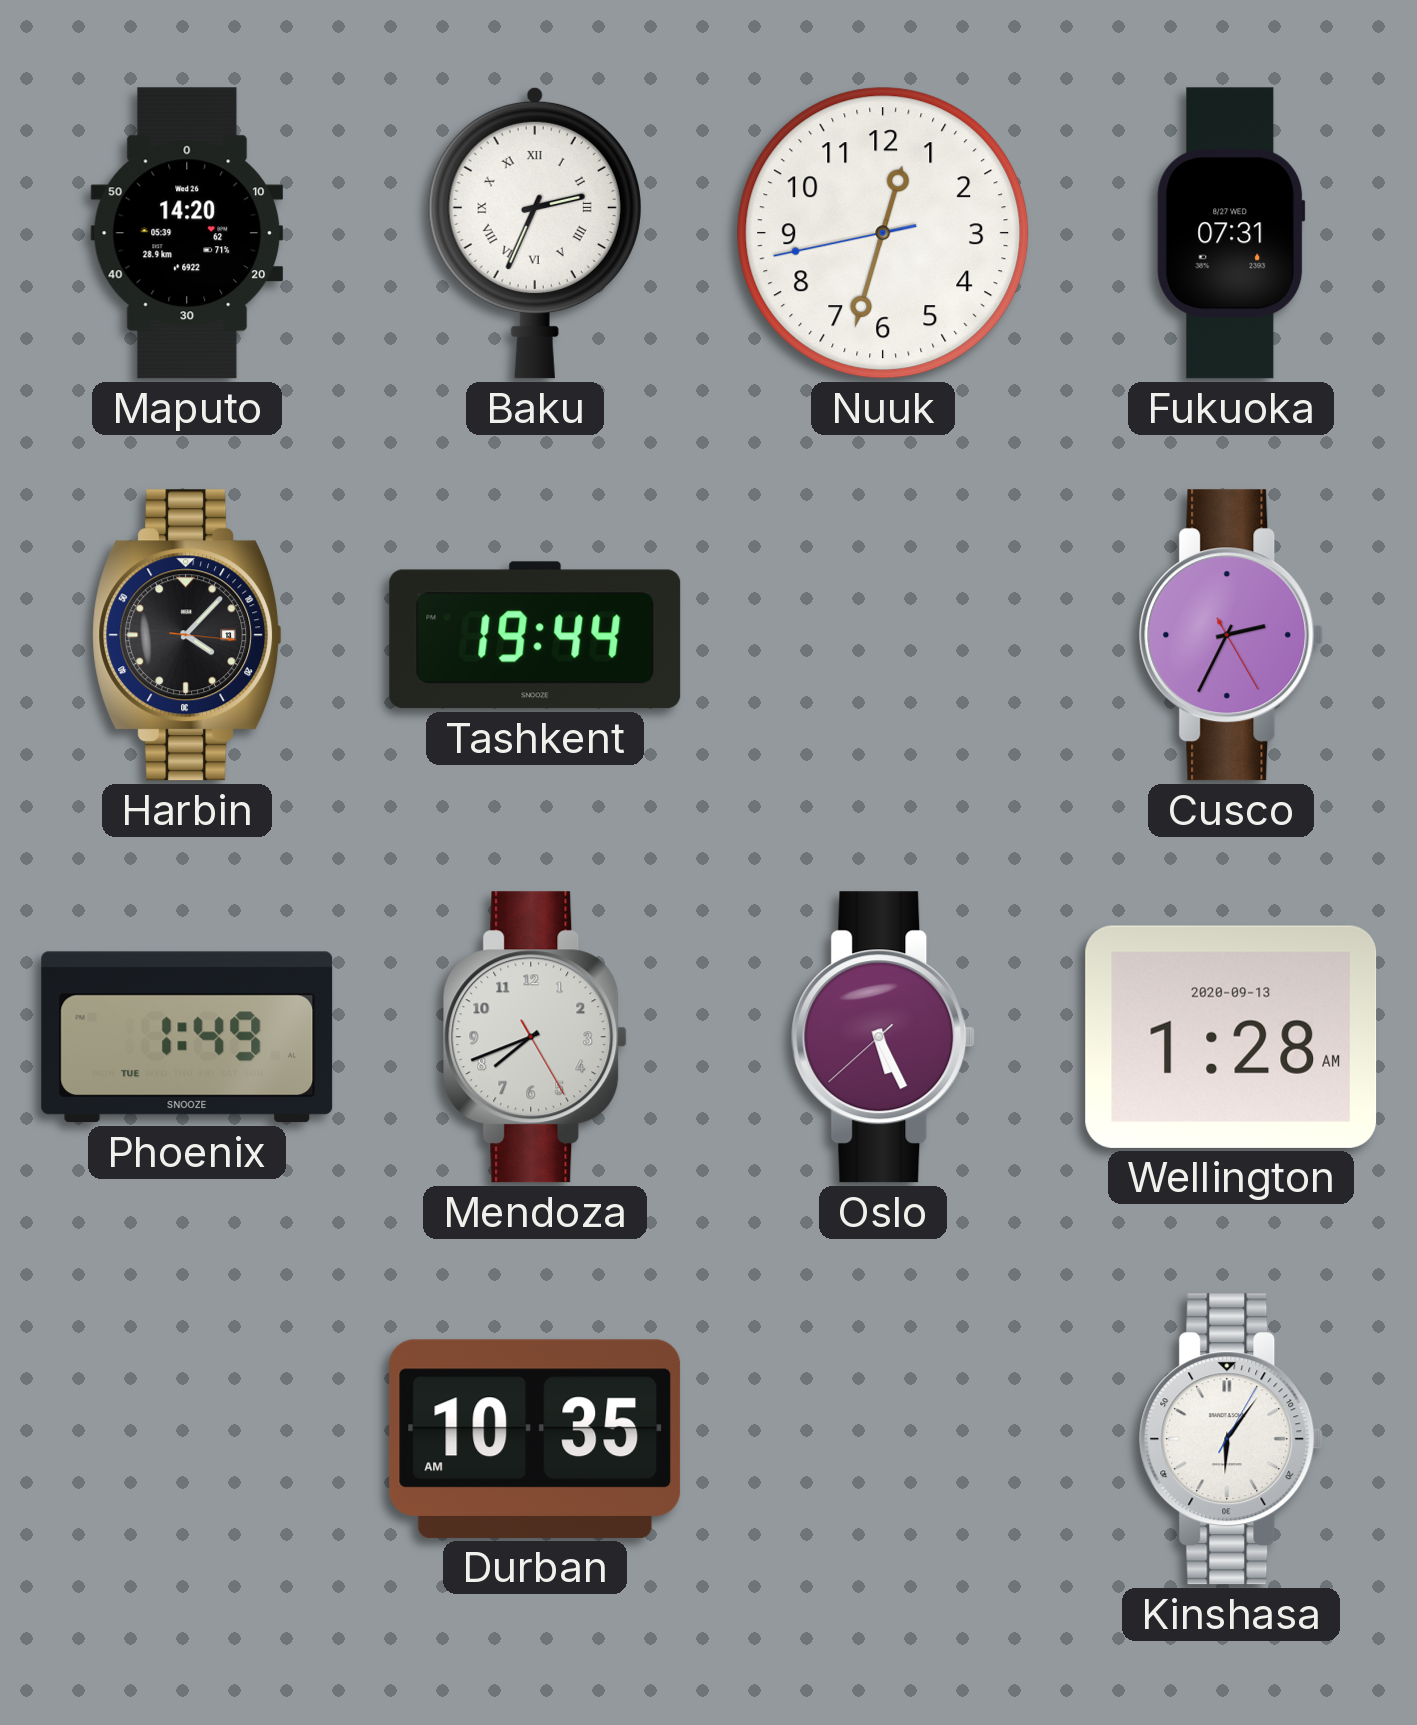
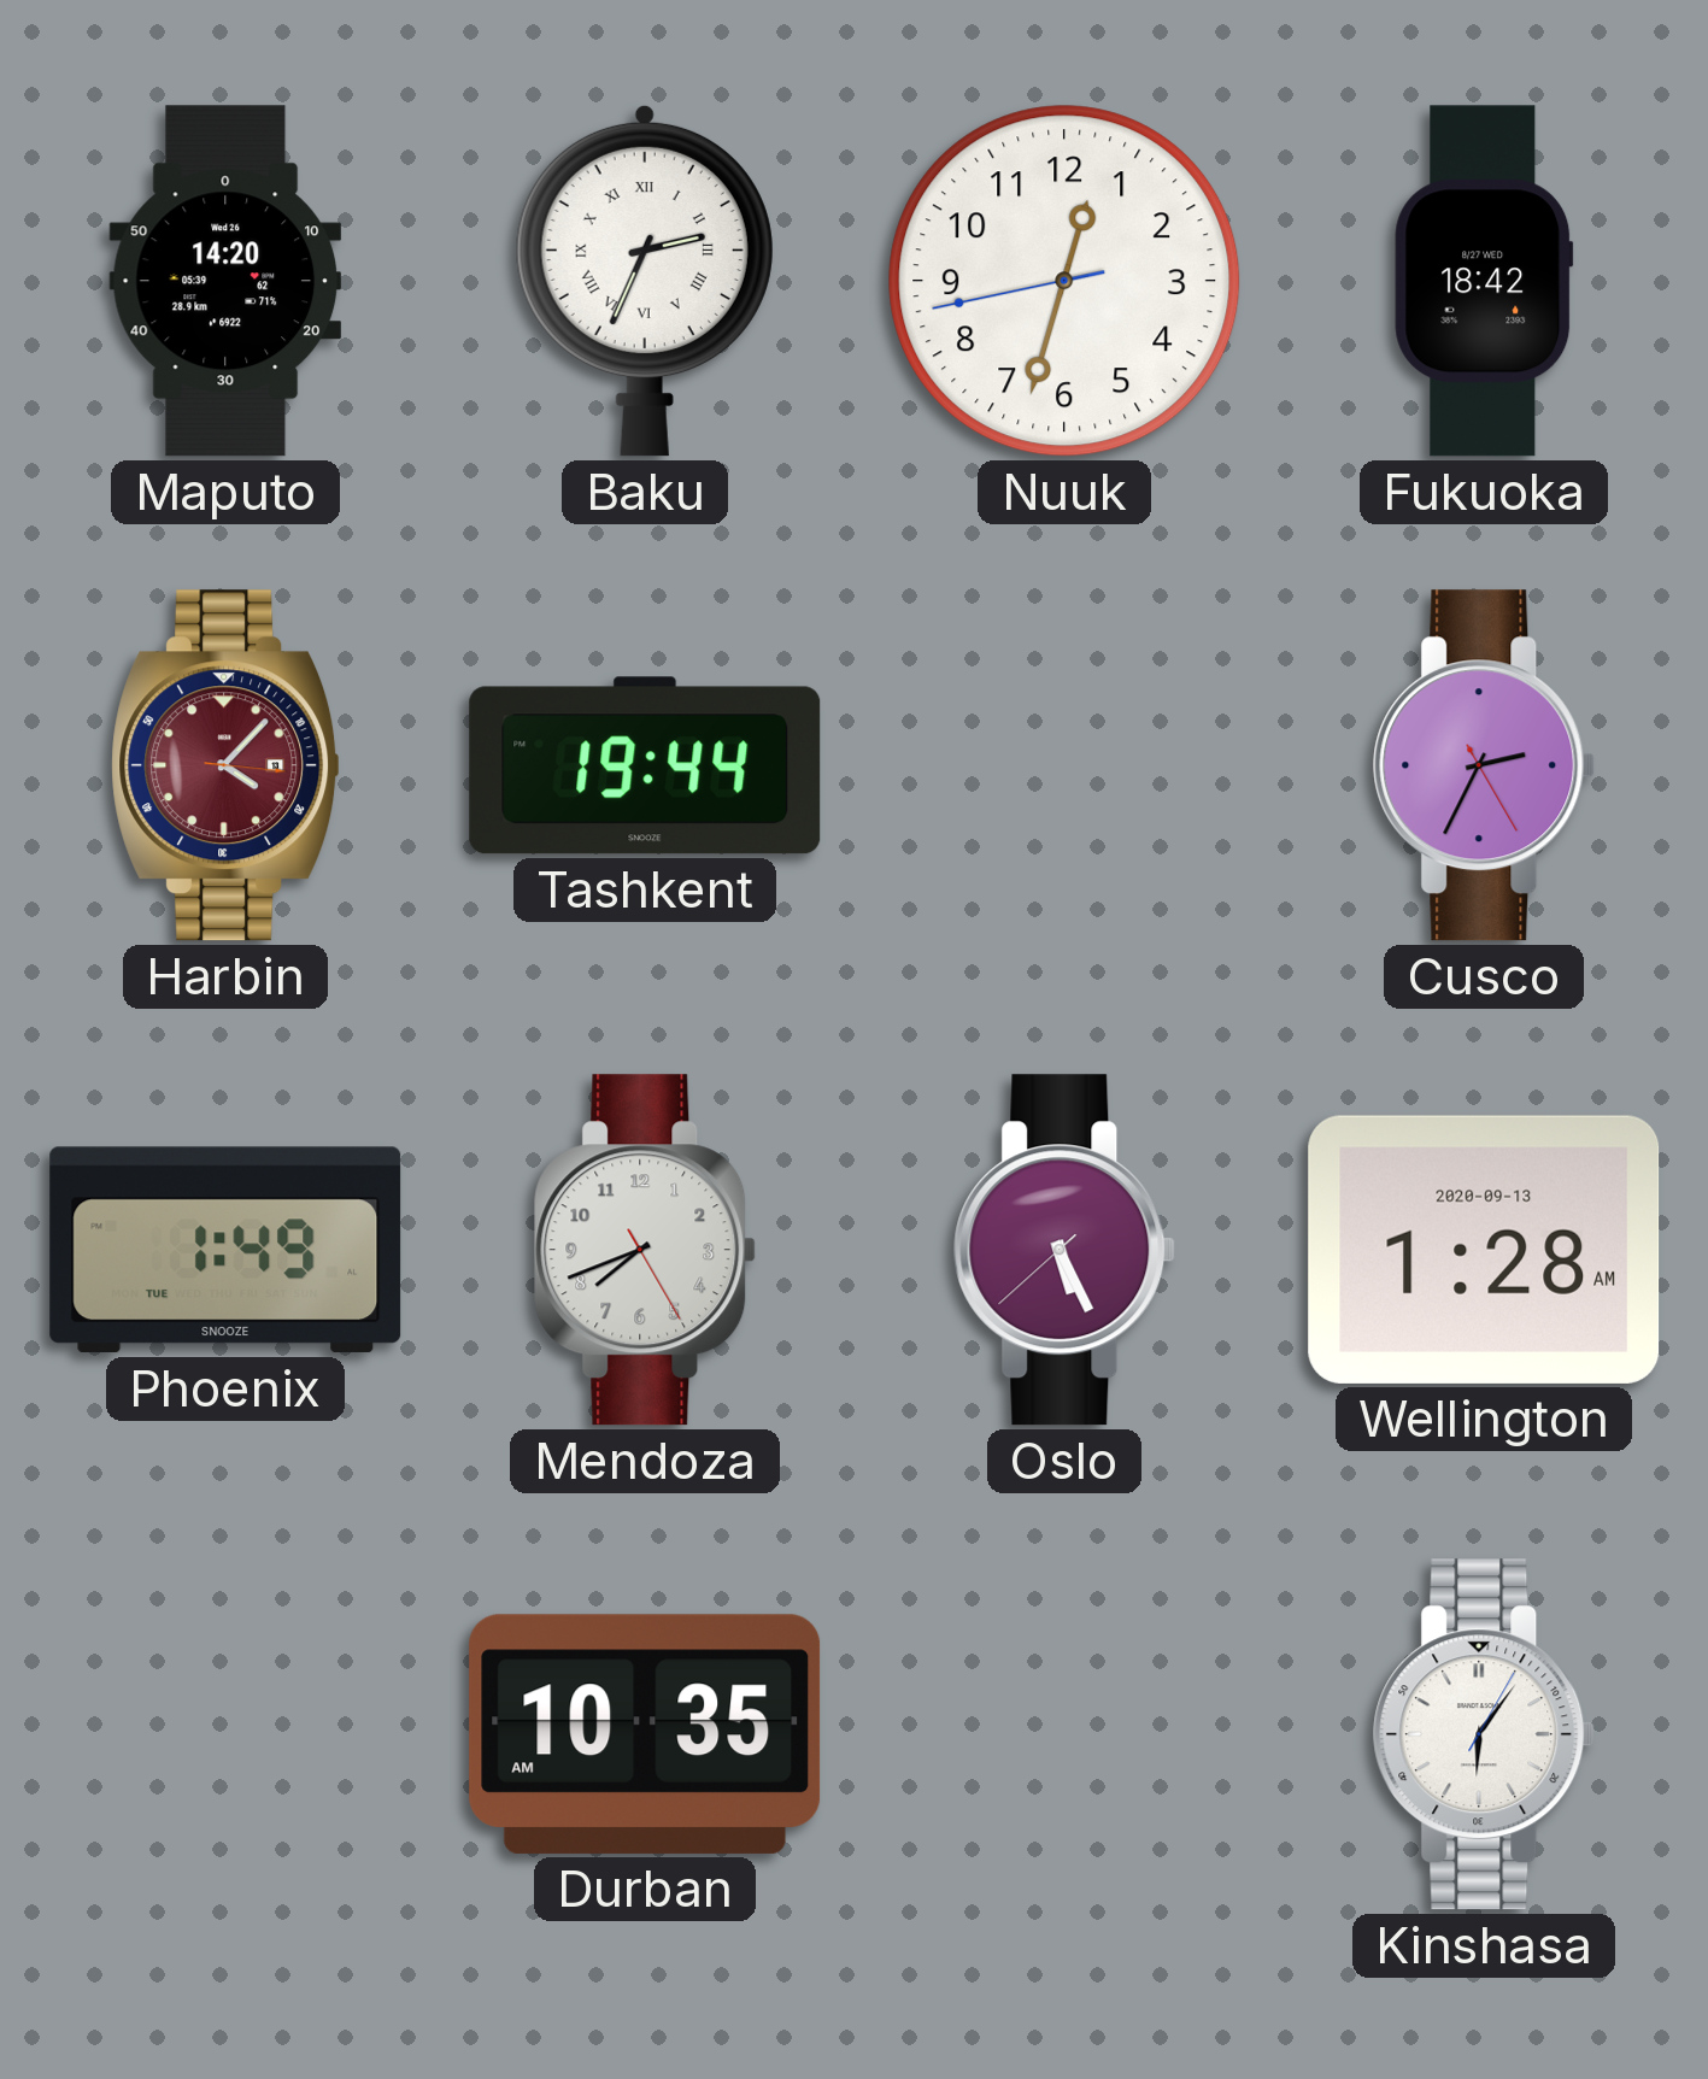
Fukuoka: 07:31 -> 18:42 (1484, 281)
Harbin dial: black -> burgundy (225, 765)
